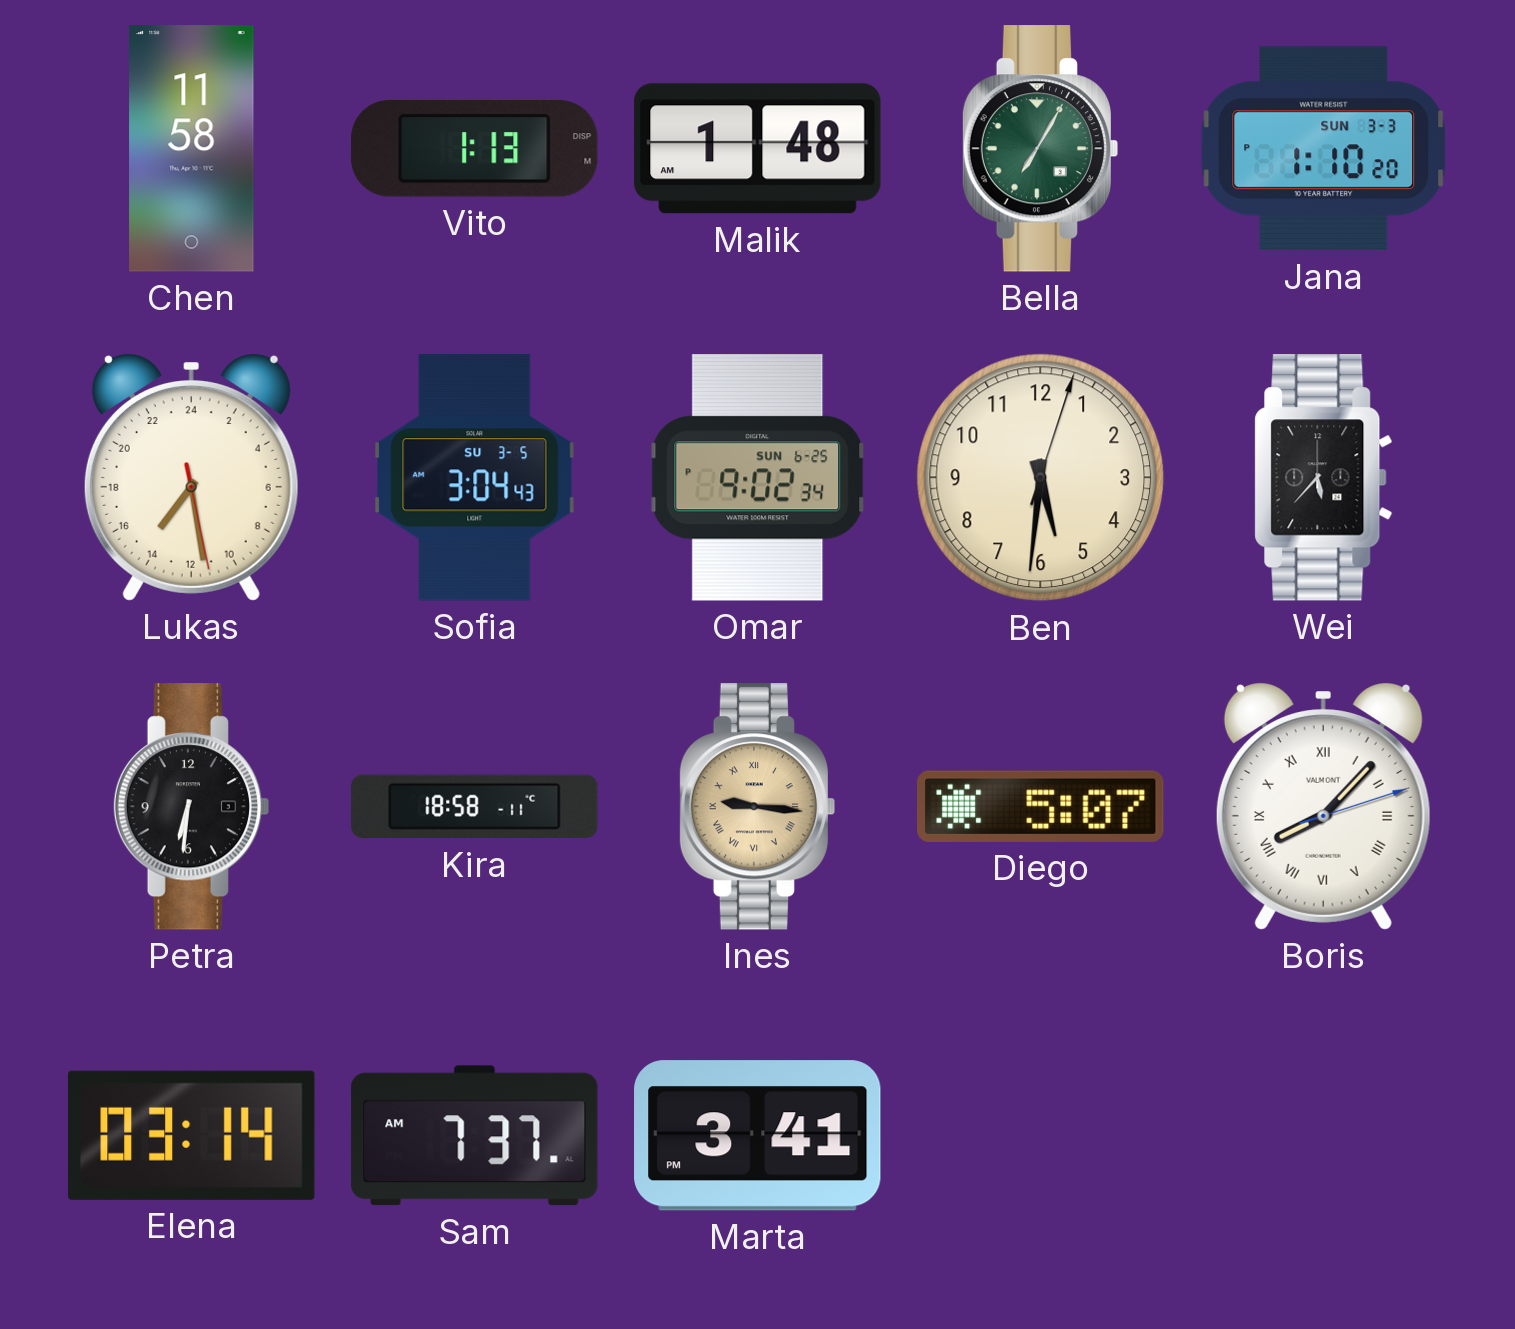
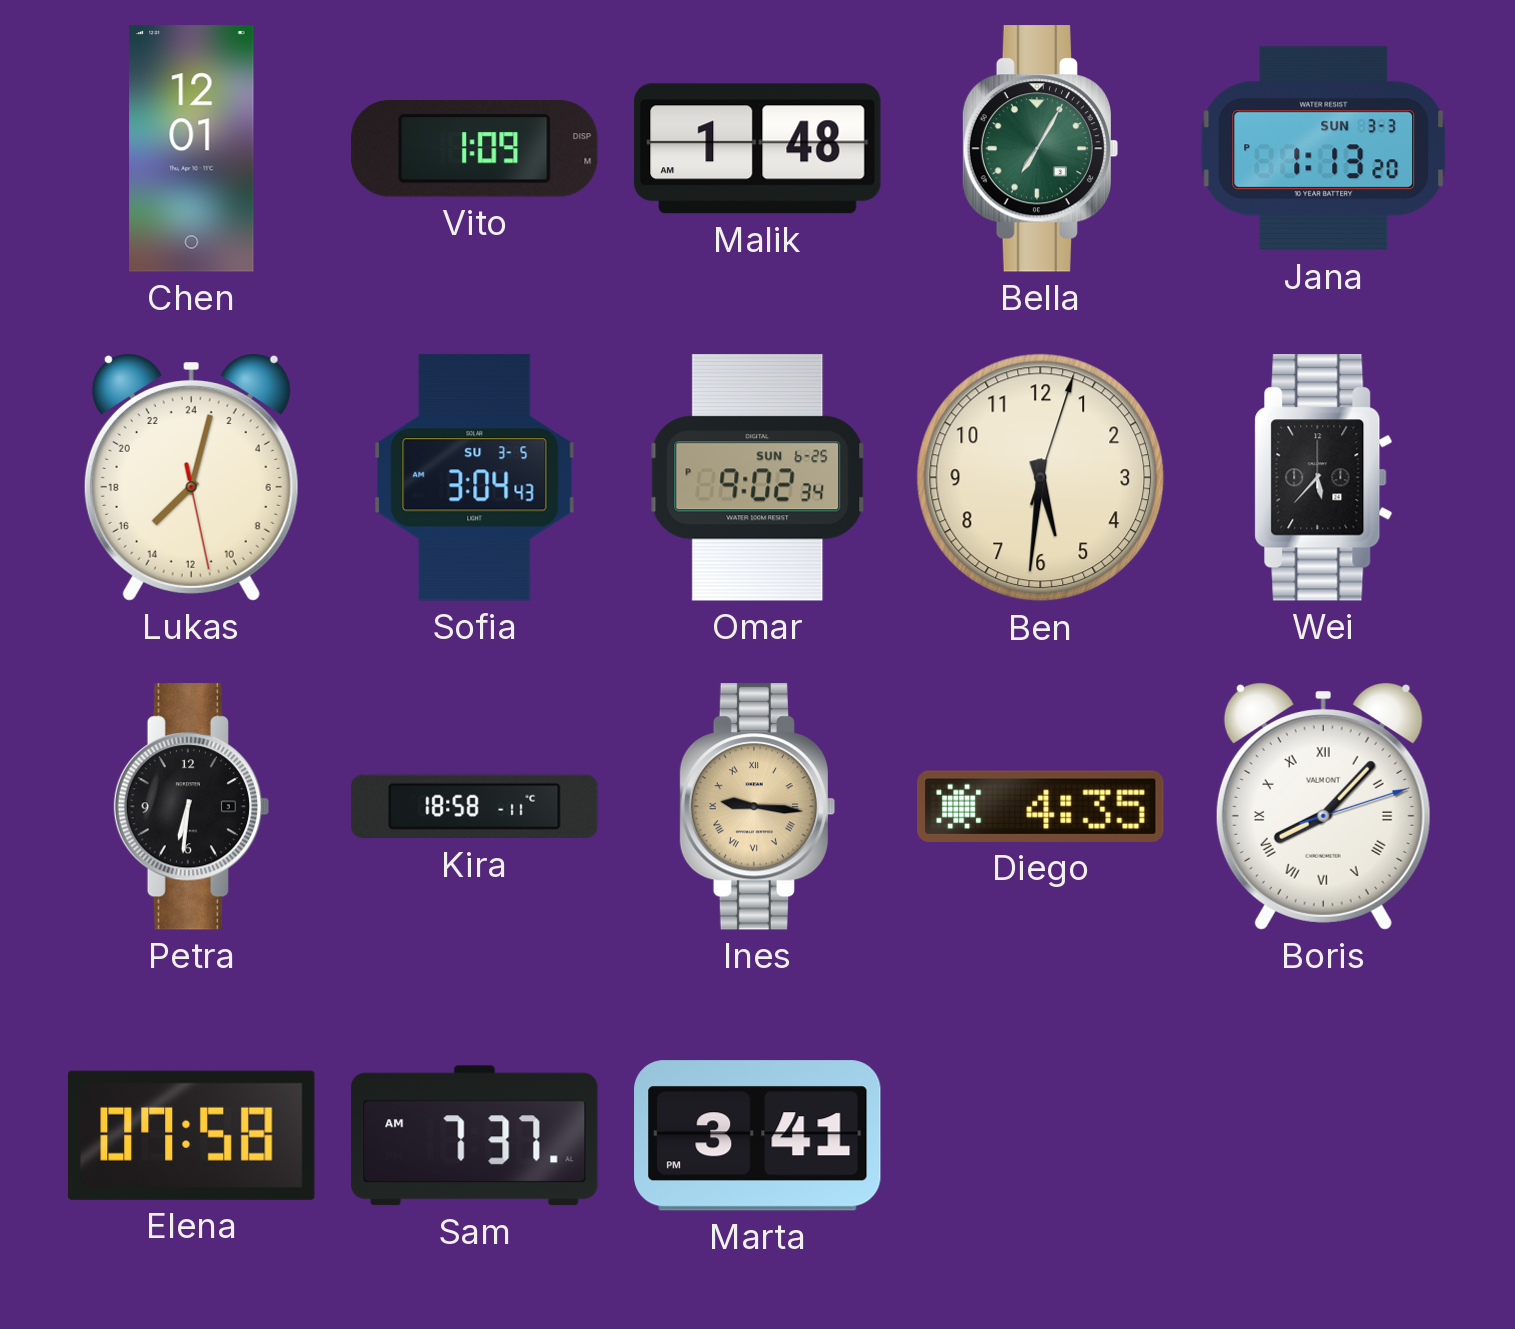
Chen: 11:58 -> 12:01 (192, 149)
Vito: 1:13 -> 1:09 (475, 149)
Jana: 1:10 -> 1:13 (1324, 149)
Lukas: 14:28 -> 15:02 (191, 477)
Diego: 5:07 -> 4:35 (1041, 806)
Elena: 03:14 -> 07:58 (192, 1135)
